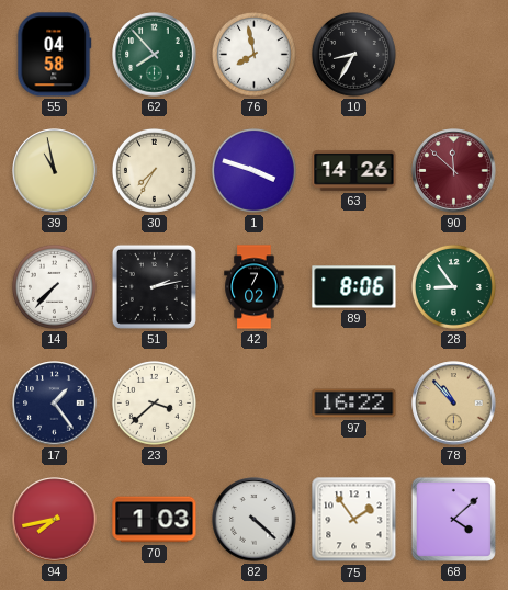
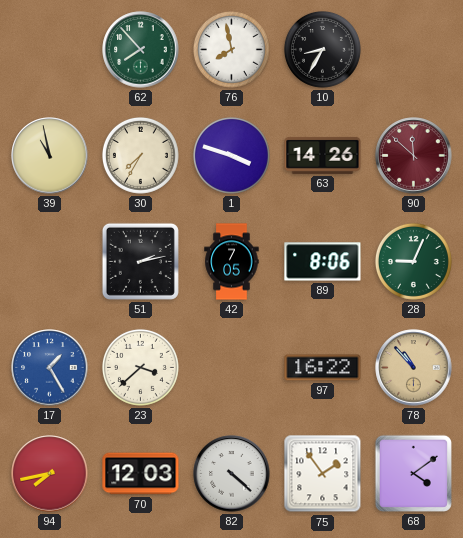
55: 04:58 -> none (54, 55)
14: 7:37 -> none (54, 286)
42: 7:02 -> 7:05 (232, 262)
28: 8:54 -> 9:04 (413, 261)
17: 1:24 -> 1:25 (50, 368)
17 dial: navy -> blue (50, 368)
70: 1:03 -> 12:03 (141, 474)
68: 4:08 -> 4:09 (413, 473)
